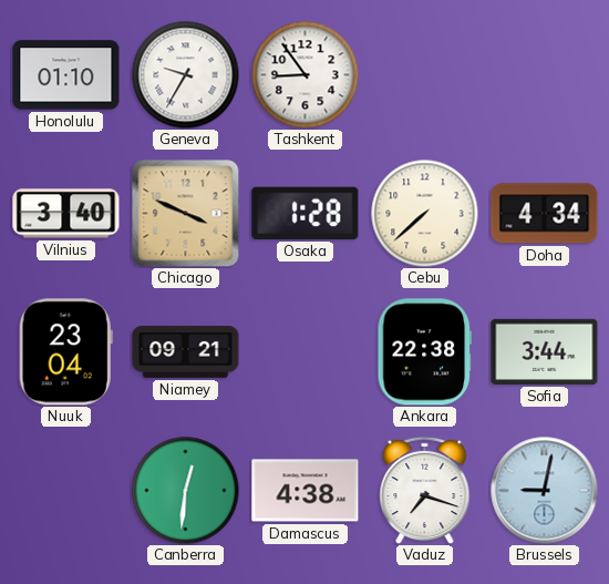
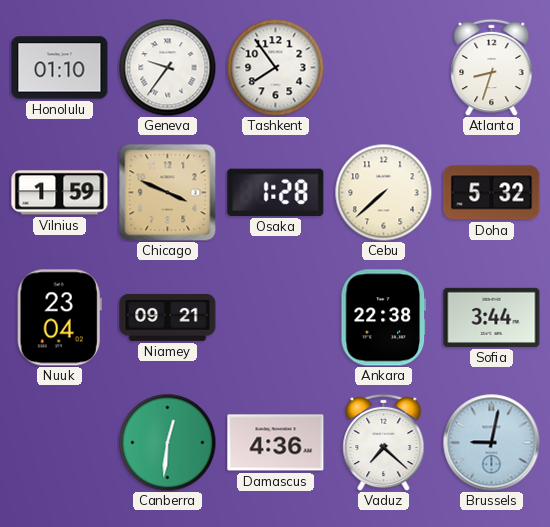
Geneva: 9:35 -> 9:36 (167, 67)
Tashkent: 8:54 -> 7:54 (275, 67)
Atlanta: none -> 8:33 (492, 67)
Vilnius: 3:40 -> 1:59 (60, 193)
Doha: 4:34 -> 5:32 (492, 193)
Damascus: 4:38 -> 4:36 (276, 443)
Vaduz: 7:18 -> 7:22 (384, 442)
